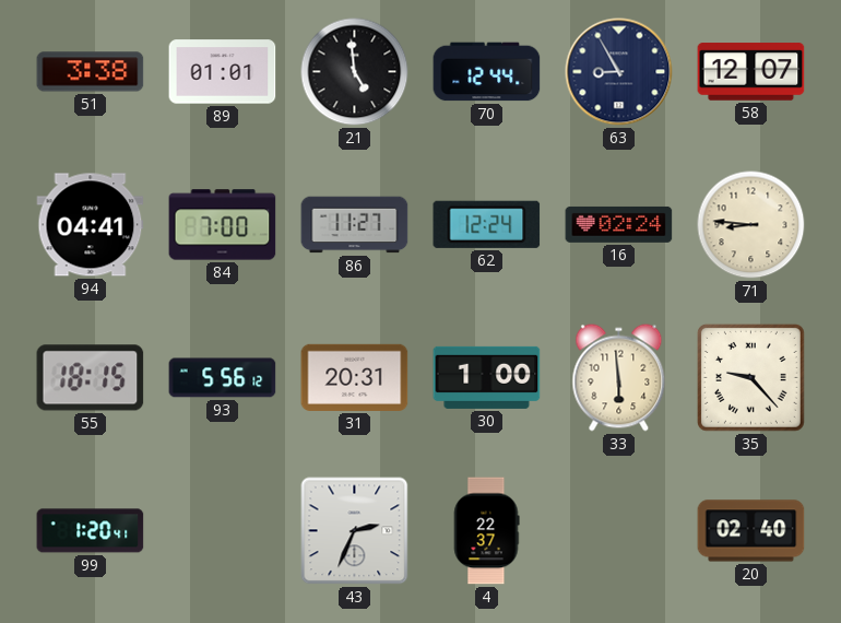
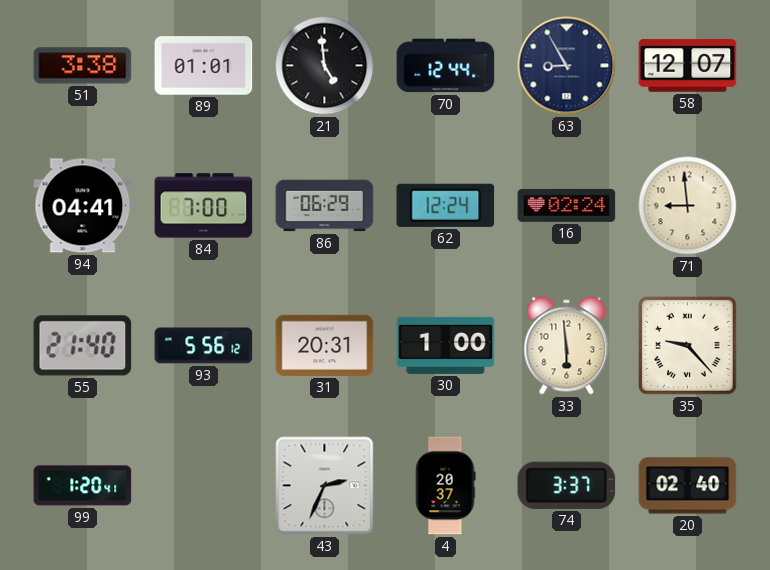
86: 11:27 -> 06:29 (325, 206)
71: 8:46 -> 8:59 (688, 206)
55: 18:15 -> 21:40 (83, 346)
4: 22:37 -> 20:37 (445, 486)
74: none -> 3:37 (567, 485)
